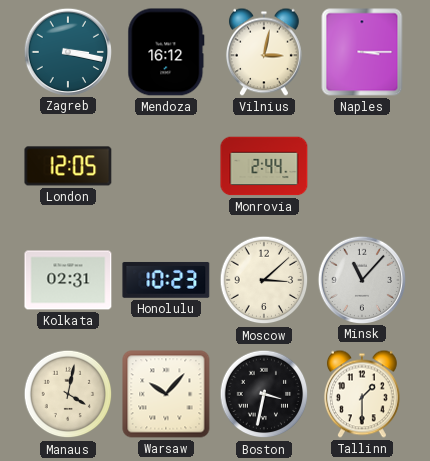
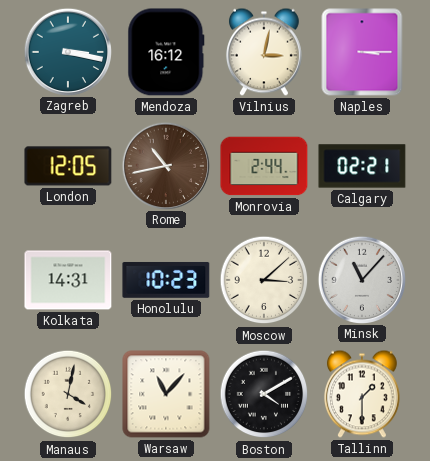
Rome: none -> 10:43 (165, 165)
Calgary: none -> 02:21 (362, 166)
Kolkata: 02:31 -> 14:31 (68, 280)
Warsaw: 10:07 -> 11:07 (166, 394)
Boston: 3:32 -> 4:10 (264, 394)
